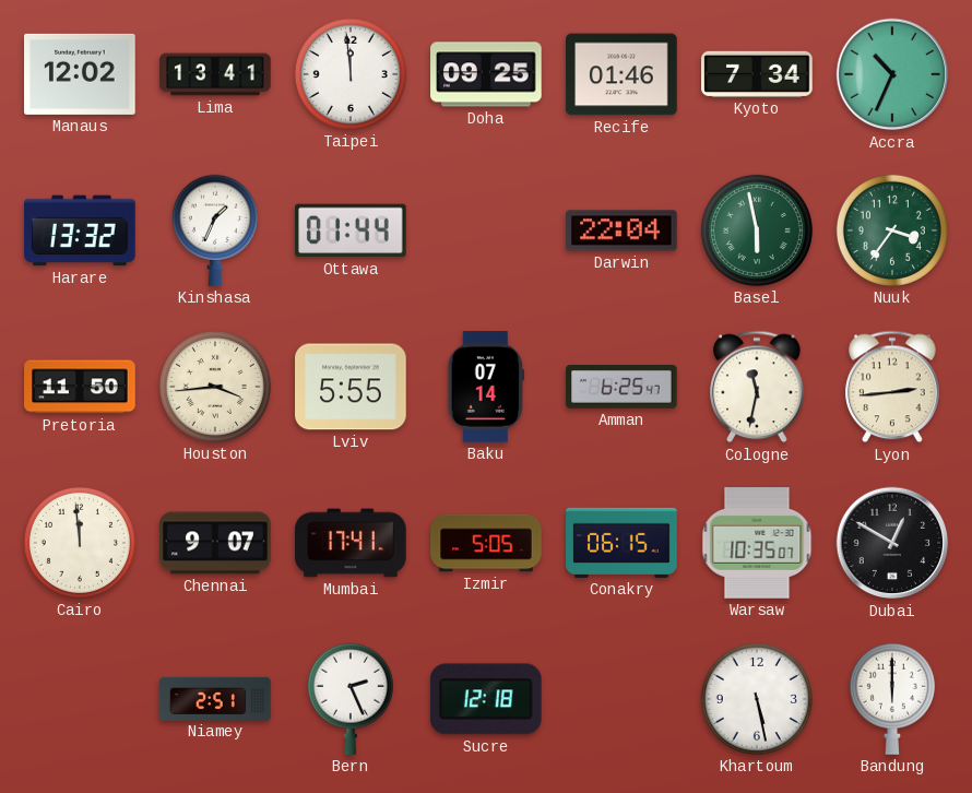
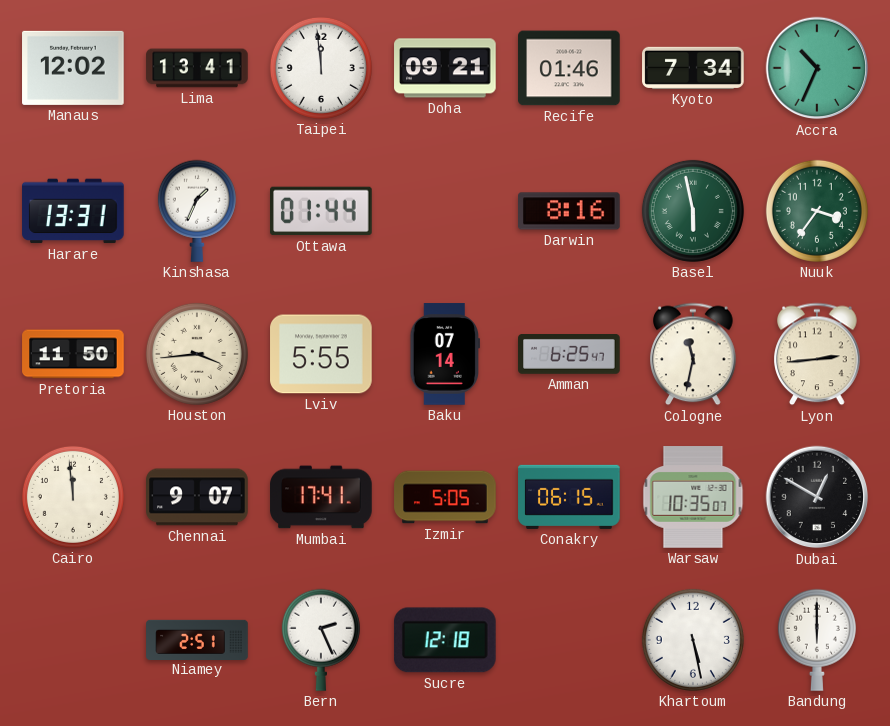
Doha: 09:25 -> 09:21 (445, 68)
Harare: 13:32 -> 13:31 (73, 211)
Darwin: 22:04 -> 8:16 (569, 211)
